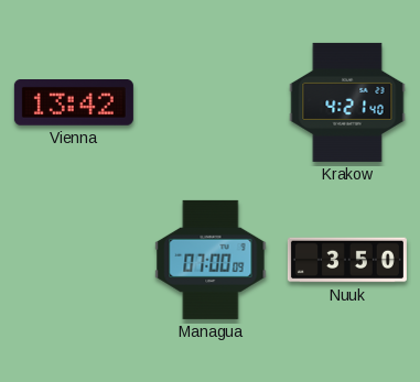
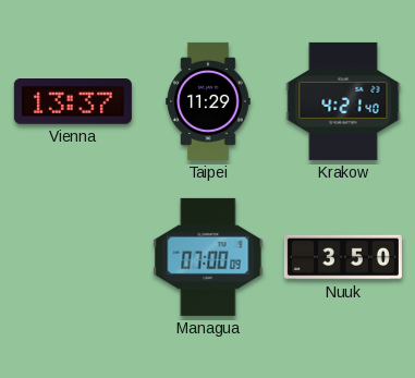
Vienna: 13:42 -> 13:37 (73, 102)
Taipei: none -> 11:29 (208, 101)
